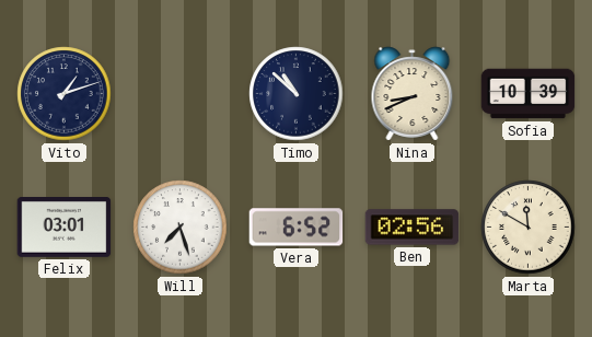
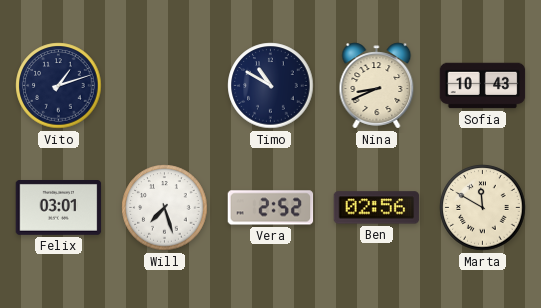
Timo: 10:52 -> 10:50 (271, 86)
Sofia: 10:39 -> 10:43 (483, 86)
Vera: 6:52 -> 2:52 (271, 208)
